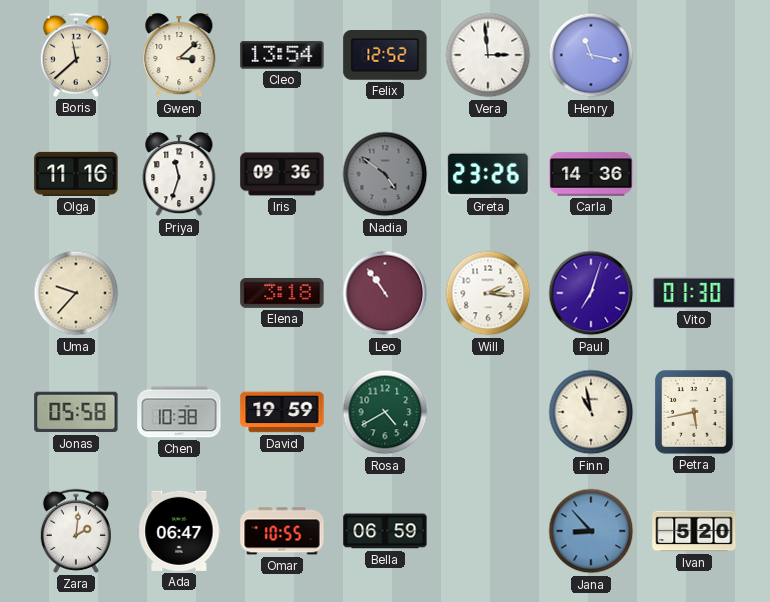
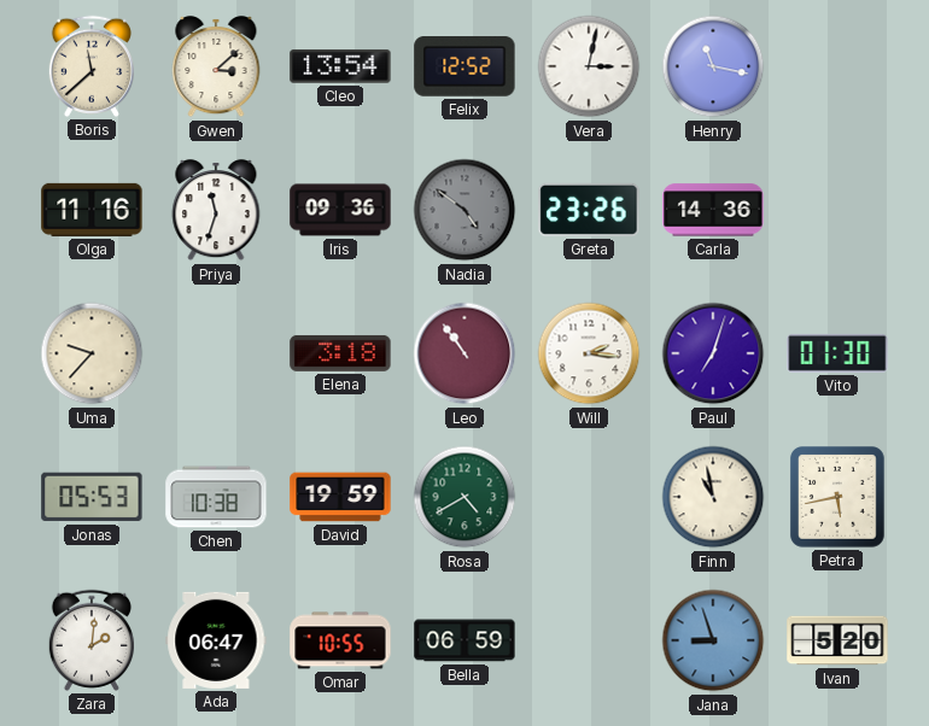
Vera: 2:59 -> 3:02 (589, 66)
Jonas: 05:58 -> 05:53 (92, 497)
Jana: 8:53 -> 8:57 (713, 640)
